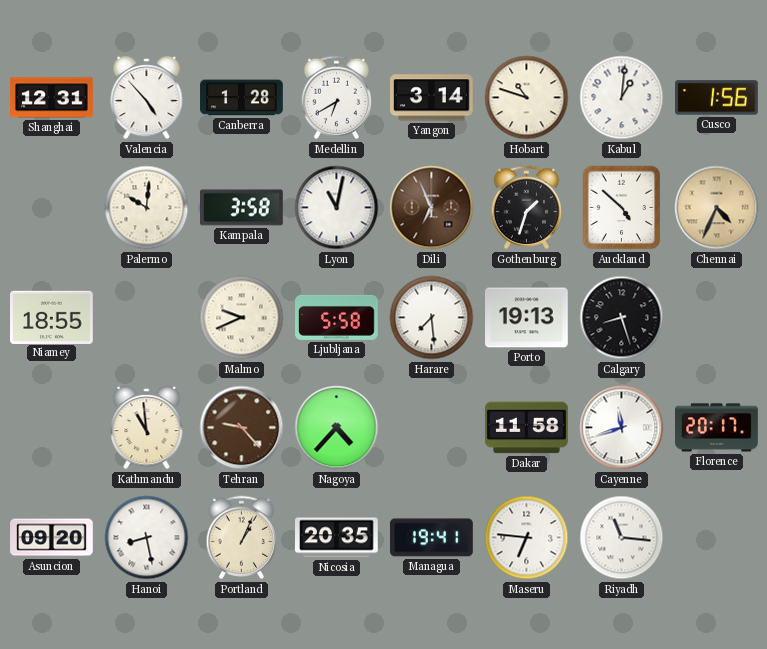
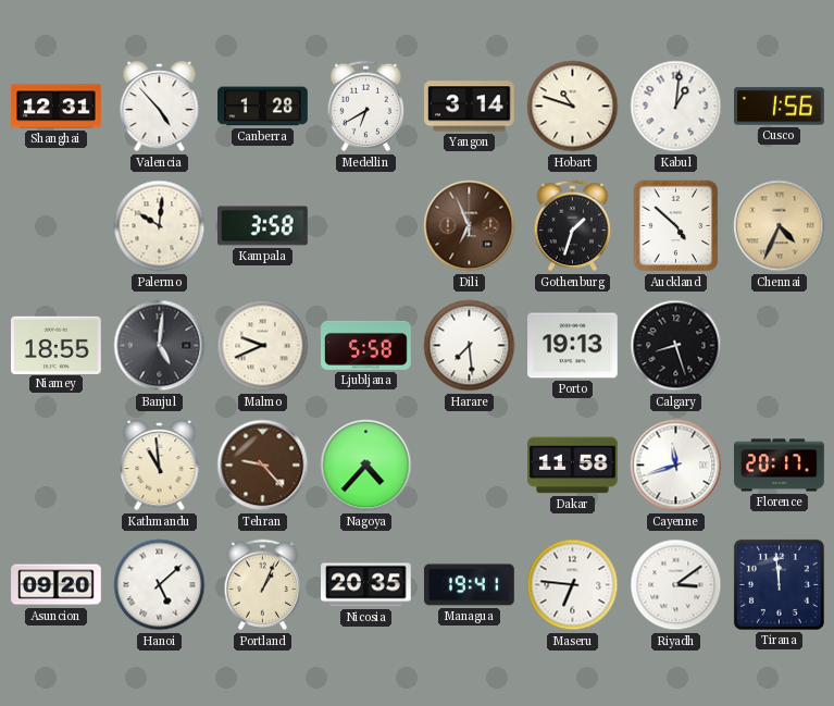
Lyon: 11:02 -> none (337, 208)
Banjul: none -> 5:01 (160, 346)
Hanoi: 8:28 -> 5:08 (160, 585)
Riyadh: 11:16 -> 3:09 (676, 585)
Tirana: none -> 11:59 (779, 584)
